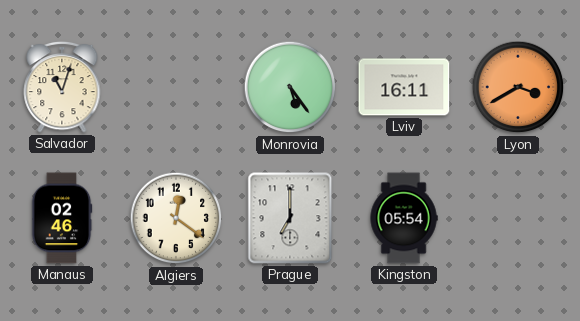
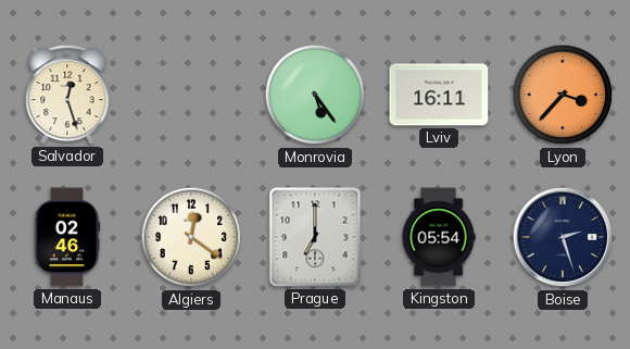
Salvador: 11:03 -> 12:27 (67, 95)
Lyon: 3:40 -> 3:37 (563, 95)
Boise: none -> 2:27 (563, 237)
